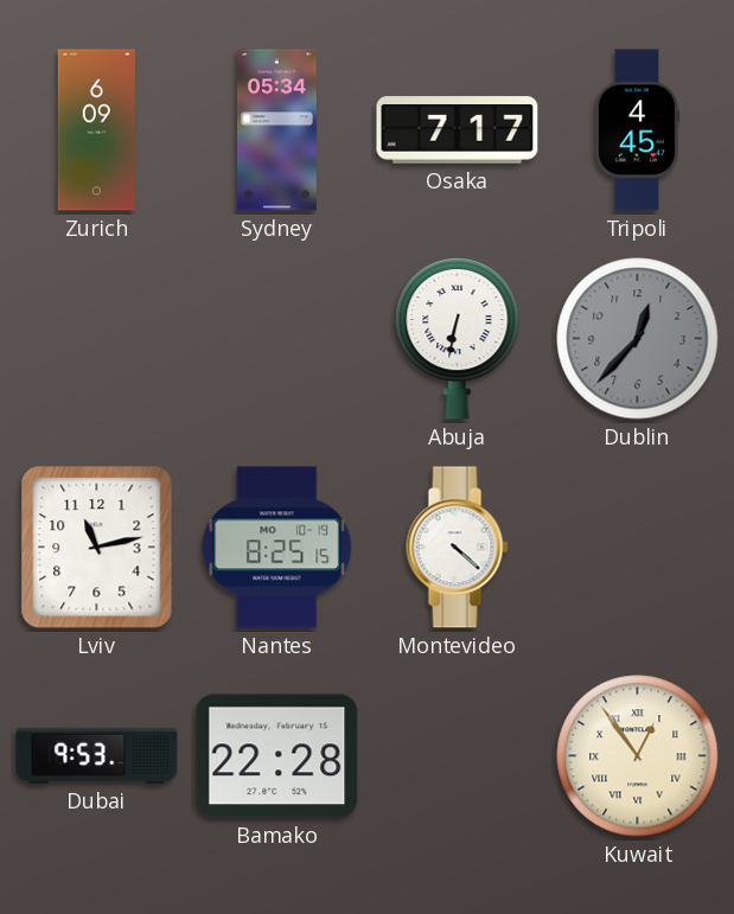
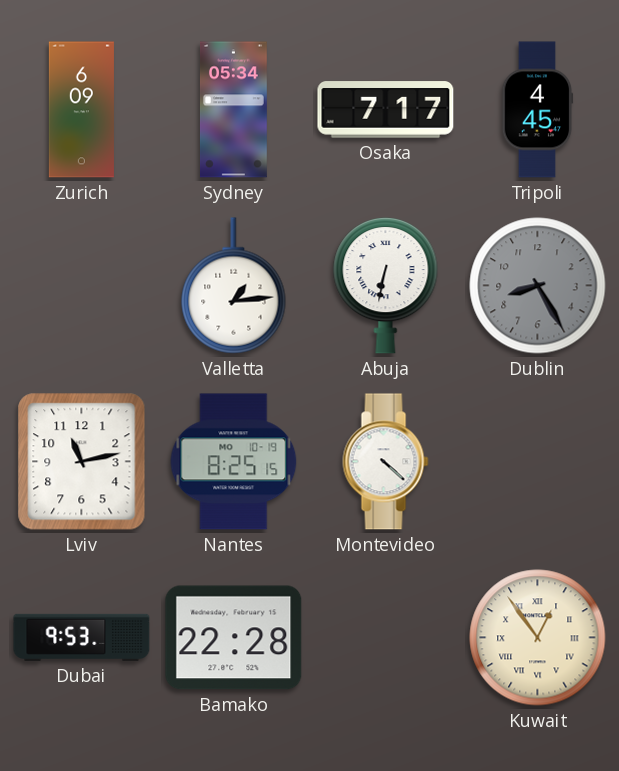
Valletta: none -> 1:14 (234, 286)
Dublin: 12:37 -> 8:25 (538, 286)
